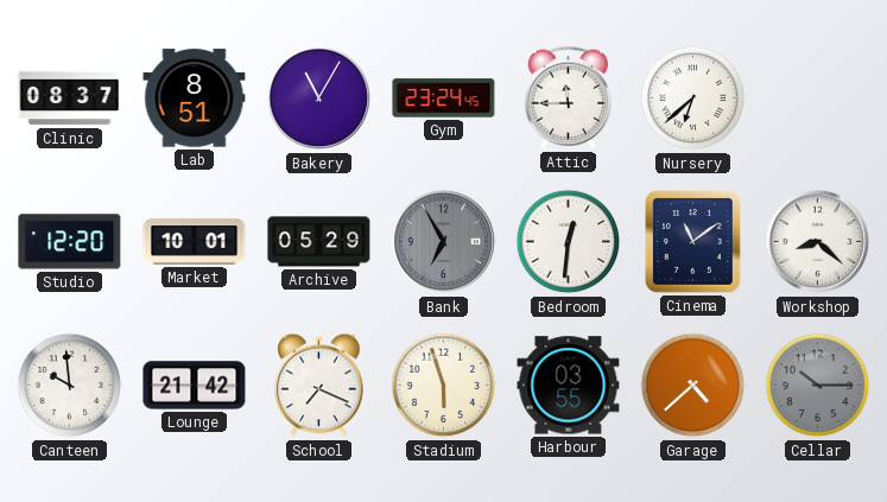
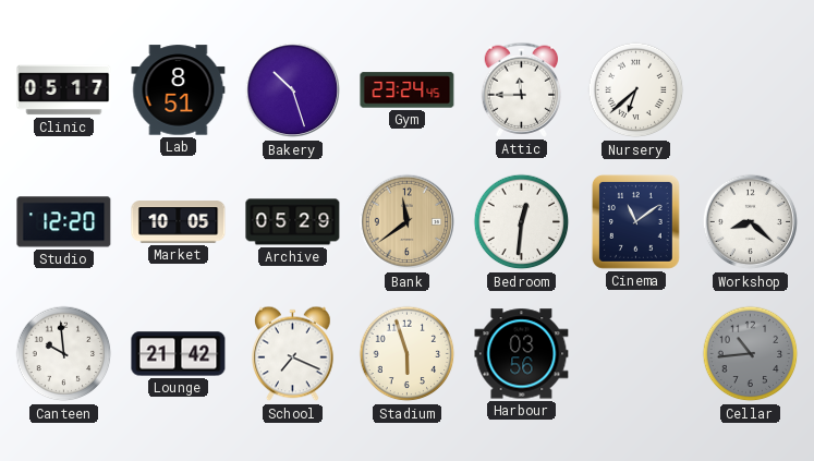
Clinic: 08:37 -> 05:17 (64, 90)
Bakery: 11:05 -> 10:27 (293, 90)
Market: 10:01 -> 10:05 (179, 222)
Bank: 6:55 -> 11:39 (408, 222)
Bank dial: grey -> champagne (408, 222)
Harbour: 03:55 -> 03:56 (522, 354)
Garage: 4:38 -> none (693, 386)
Cellar: 10:15 -> 10:44 (751, 354)
